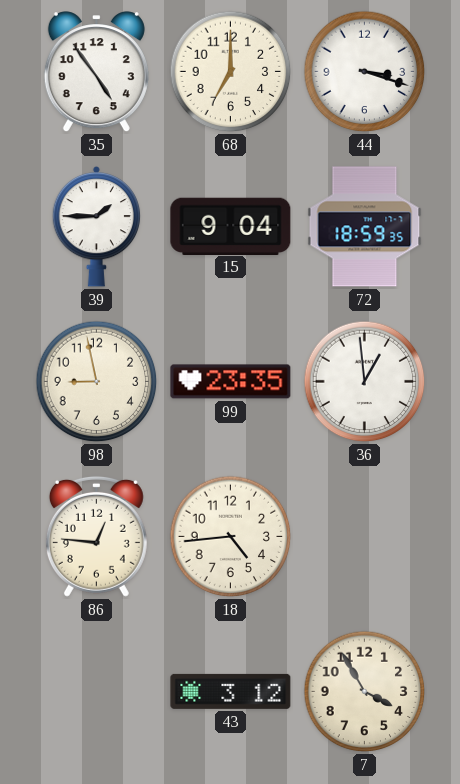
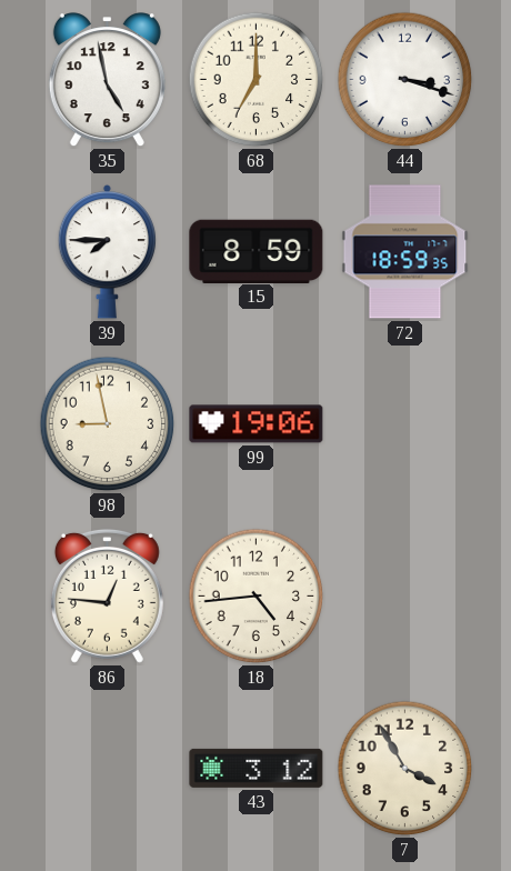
35: 4:54 -> 4:58 (107, 80)
39: 1:45 -> 7:45 (108, 251)
15: 9:04 -> 8:59 (257, 251)
99: 23:35 -> 19:06 (257, 424)
36: 12:59 -> none (365, 382)
